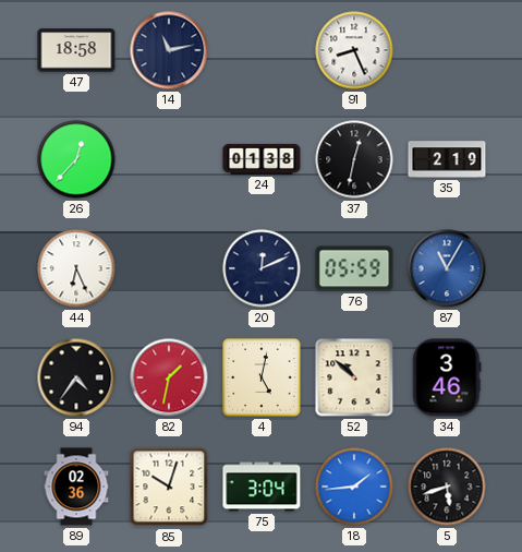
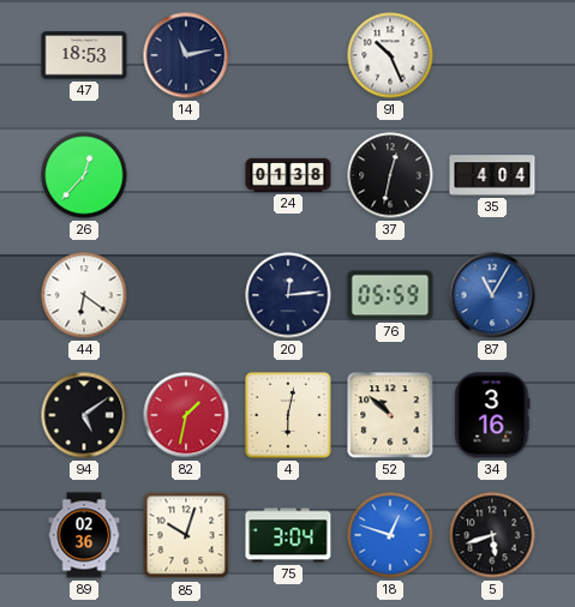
47: 18:58 -> 18:53 (84, 55)
91: 8:26 -> 10:26 (390, 55)
35: 2:19 -> 4:04 (492, 175)
44: 6:26 -> 6:21 (84, 295)
20: 12:11 -> 12:14 (288, 295)
94: 4:36 -> 5:09 (84, 415)
4: 5:02 -> 6:02 (288, 415)
34: 3:46 -> 3:16 (492, 415)
18: 1:44 -> 12:48 (390, 535)
